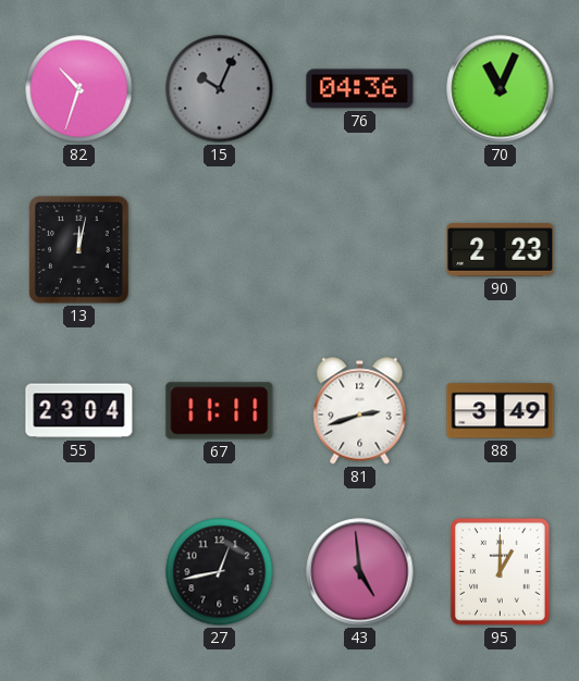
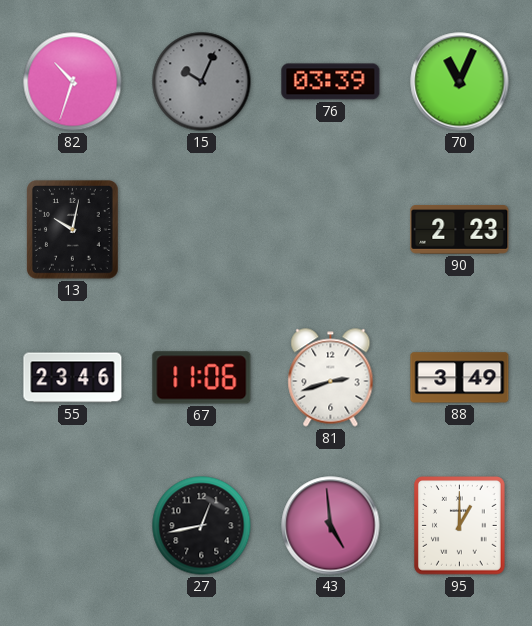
76: 04:36 -> 03:39 (331, 82)
13: 12:02 -> 10:02 (73, 230)
55: 23:04 -> 23:46 (73, 378)
67: 11:11 -> 11:06 (202, 378)
